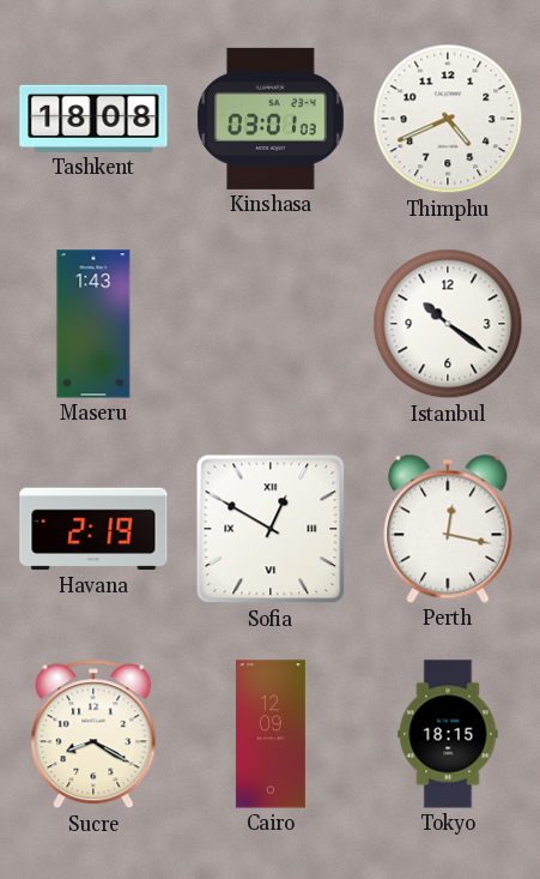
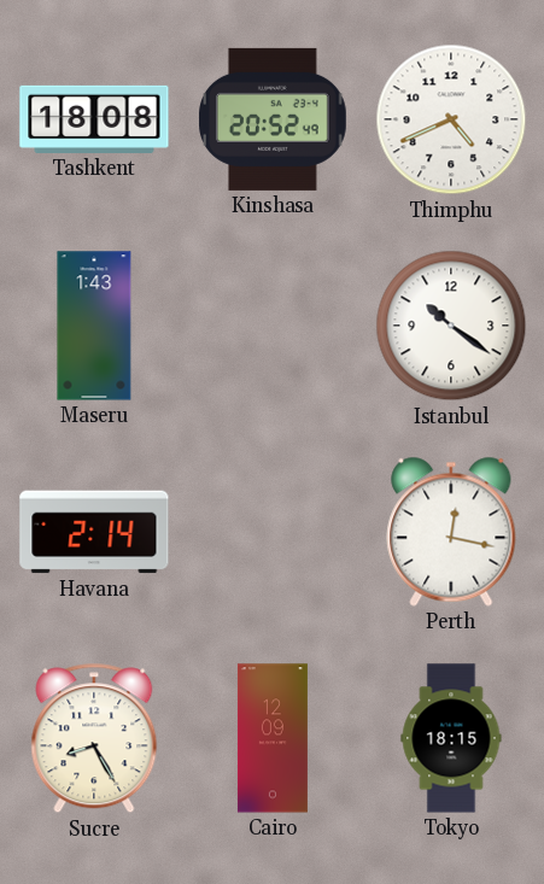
Kinshasa: 03:01 -> 20:52 (274, 119)
Havana: 2:19 -> 2:14 (94, 532)
Sofia: 12:50 -> none (271, 529)
Sucre: 8:20 -> 8:25 (94, 738)
